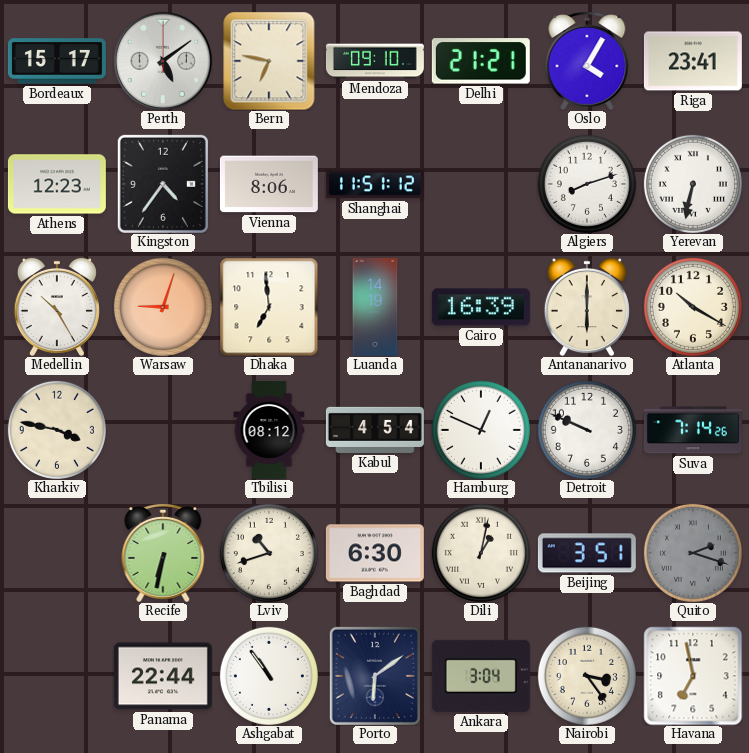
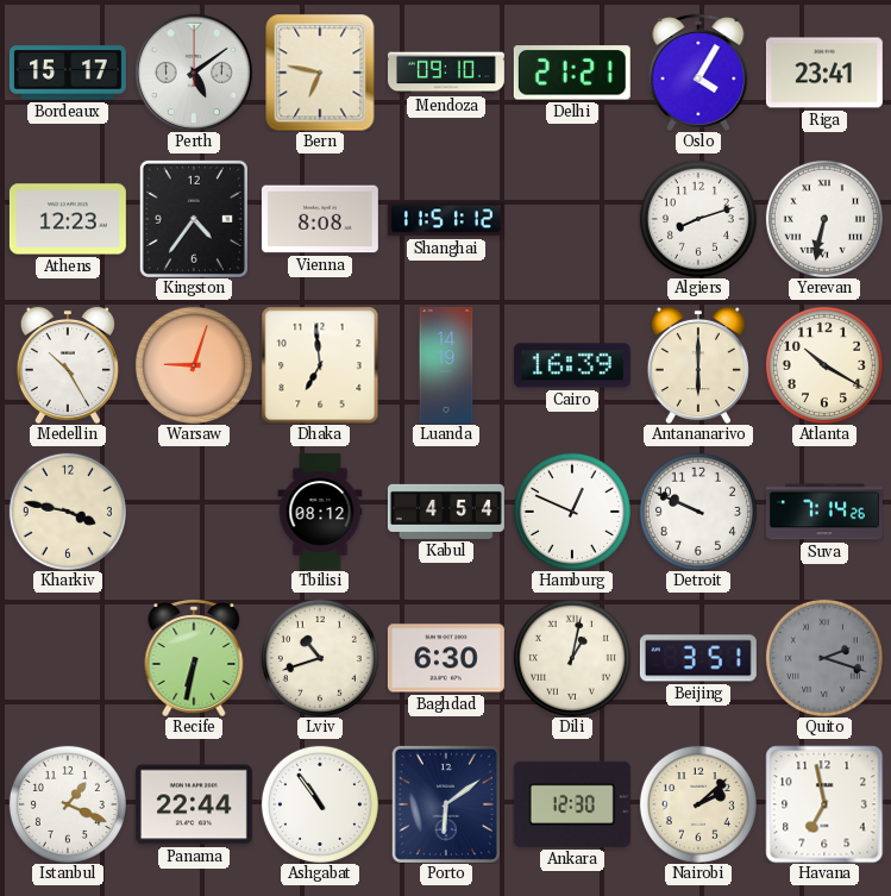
Vienna: 8:06 -> 8:08 (320, 219)
Istanbul: none -> 1:19 (68, 804)
Ankara: 3:04 -> 12:30 (572, 804)
Nairobi: 3:24 -> 2:08 (698, 804)
